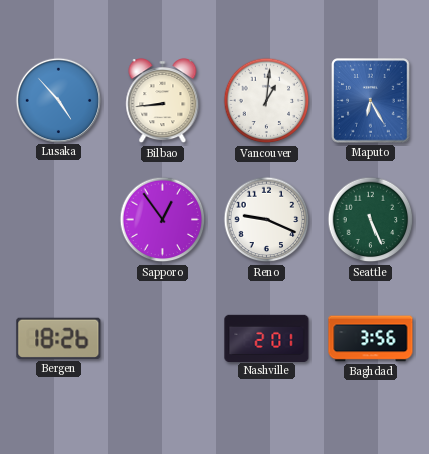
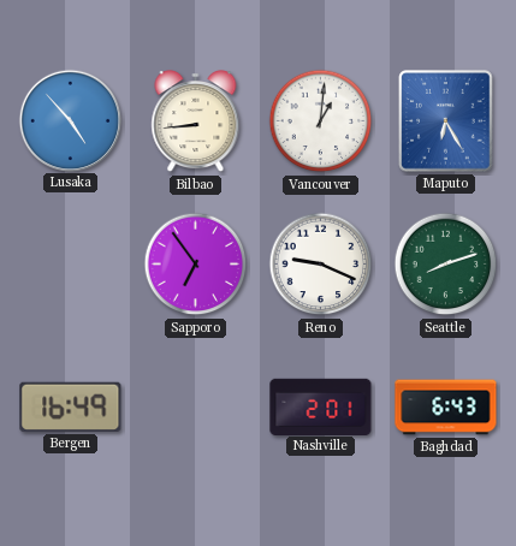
Sapporo: 12:54 -> 6:54 (196, 265)
Seattle: 5:26 -> 8:12 (446, 265)
Bergen: 18:26 -> 16:49 (71, 406)
Baghdad: 3:56 -> 6:43 (446, 408)
